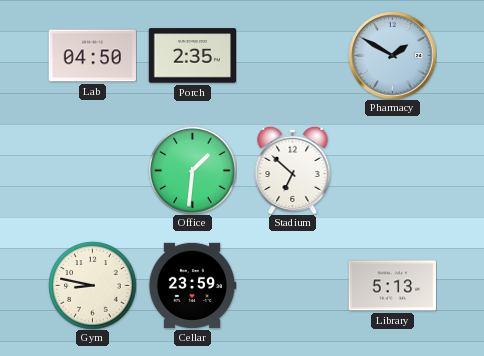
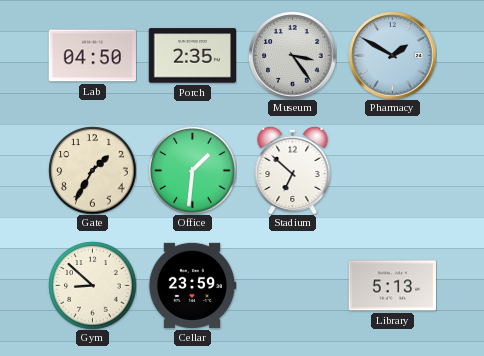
Museum: none -> 3:24 (292, 55)
Gate: none -> 1:35 (92, 170)
Gym: 8:47 -> 8:52 (92, 285)
